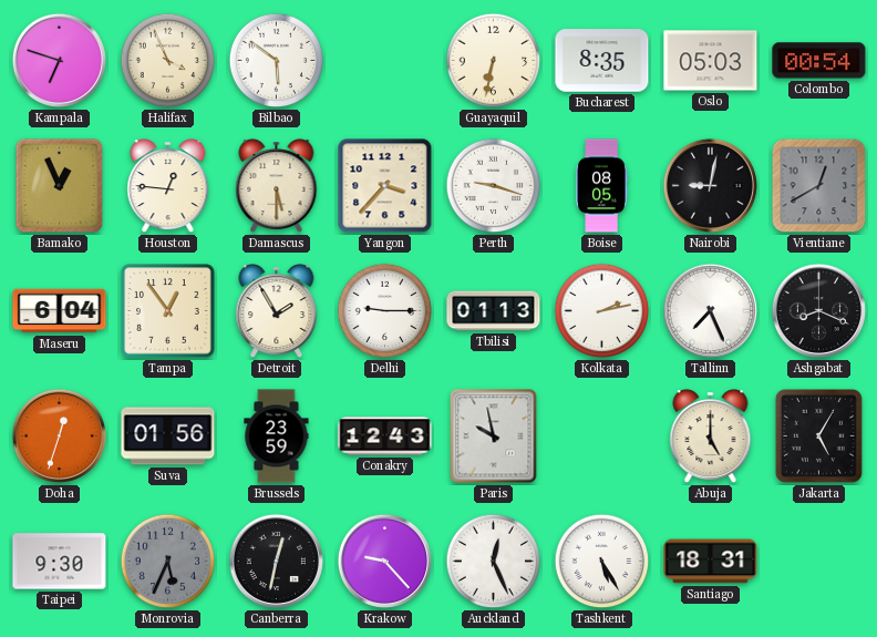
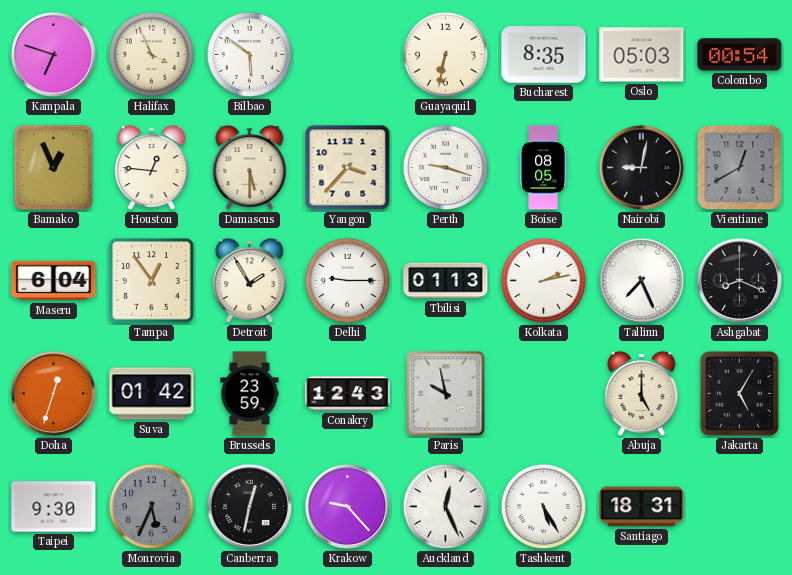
Suva: 01:56 -> 01:42 (152, 394)
